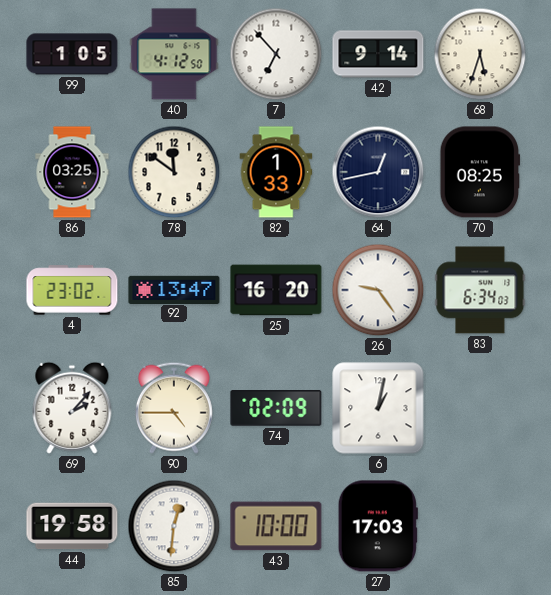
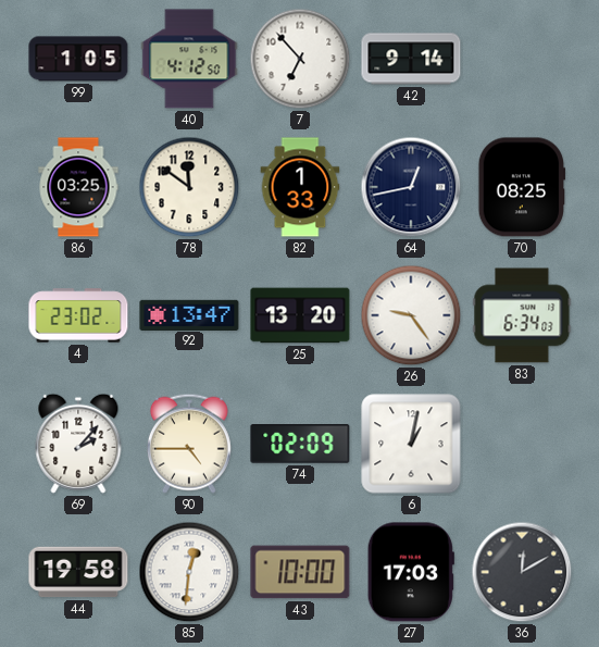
68: 5:33 -> none (480, 54)
25: 16:20 -> 13:20 (300, 315)
36: none -> 12:10 (522, 572)
